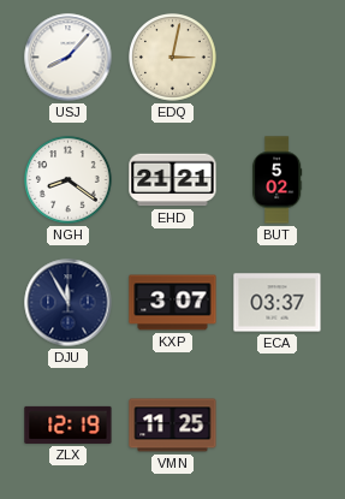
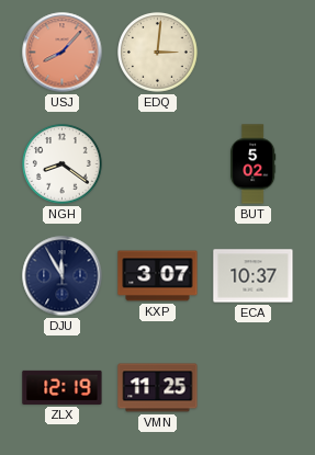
USJ dial: white -> salmon (63, 53)
EDQ: 3:02 -> 3:01 (158, 53)
EHD: 21:21 -> none (173, 180)
ECA: 03:37 -> 10:37 (254, 276)
